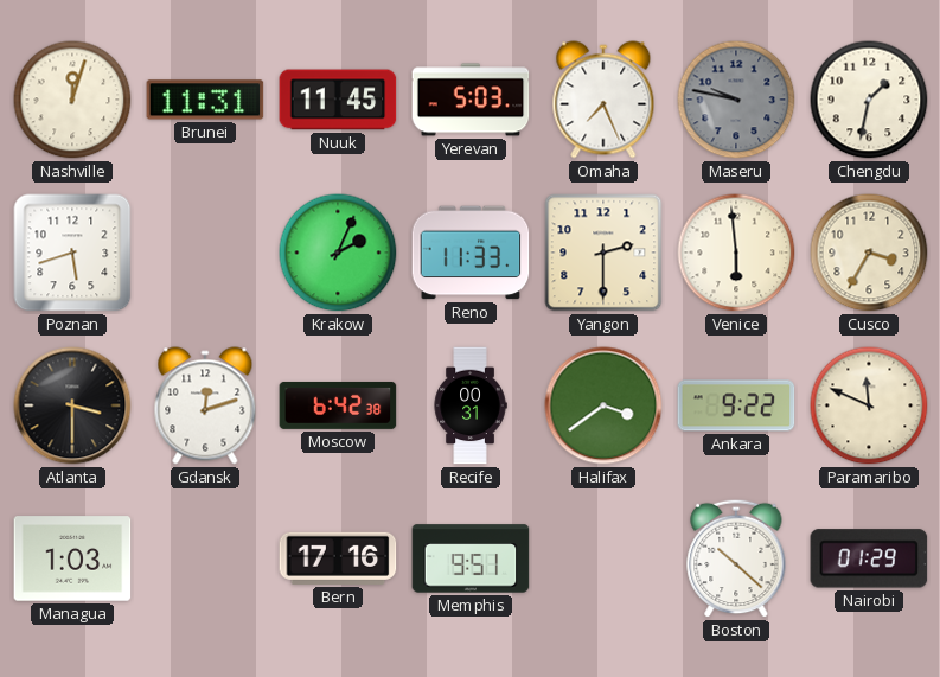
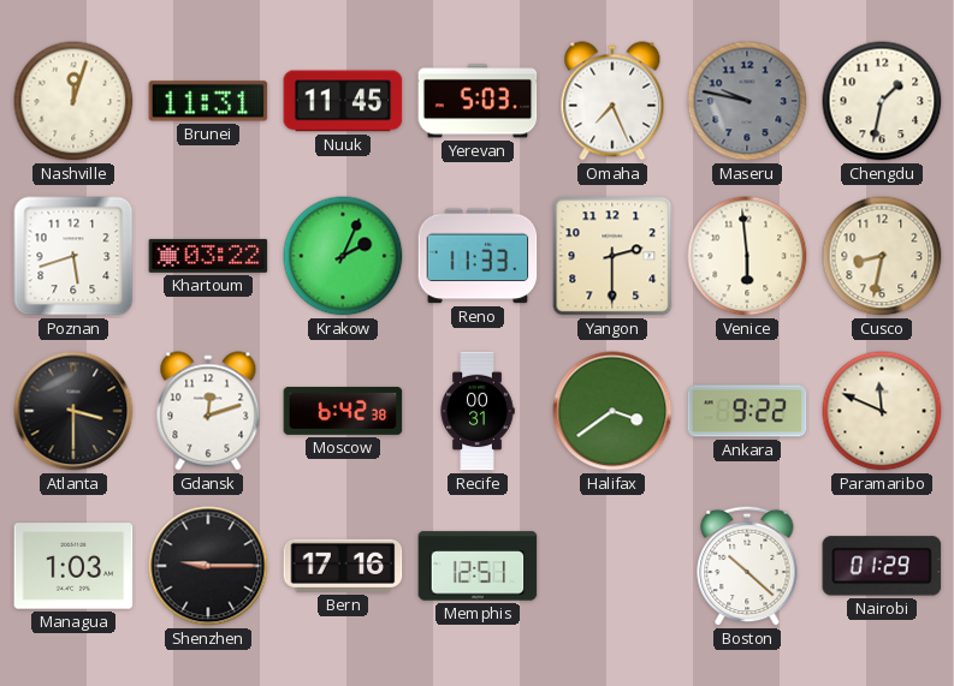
Khartoum: none -> 03:22 (208, 256)
Cusco: 3:35 -> 8:32 (882, 256)
Shenzhen: none -> 9:15 (208, 566)
Memphis: 9:51 -> 12:51 (478, 566)
